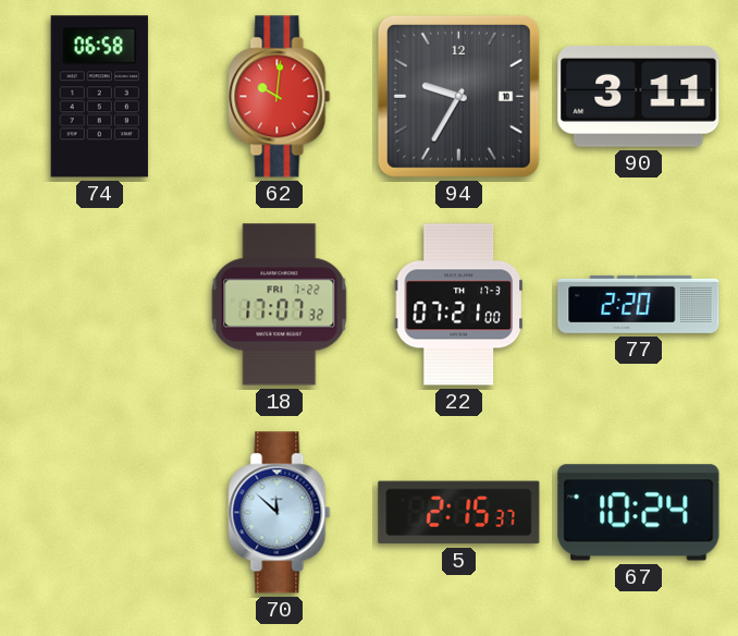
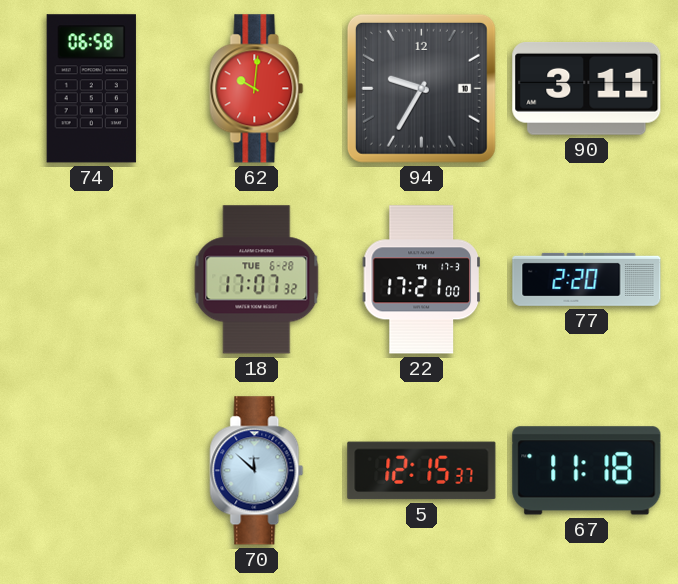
18 date: FRI 7-22 -> TUE 6-28 (257, 280)
22: 07:21 -> 17:21 (421, 280)
5: 2:15 -> 12:15 (422, 471)
67: 10:24 -> 11:18 (587, 471)
